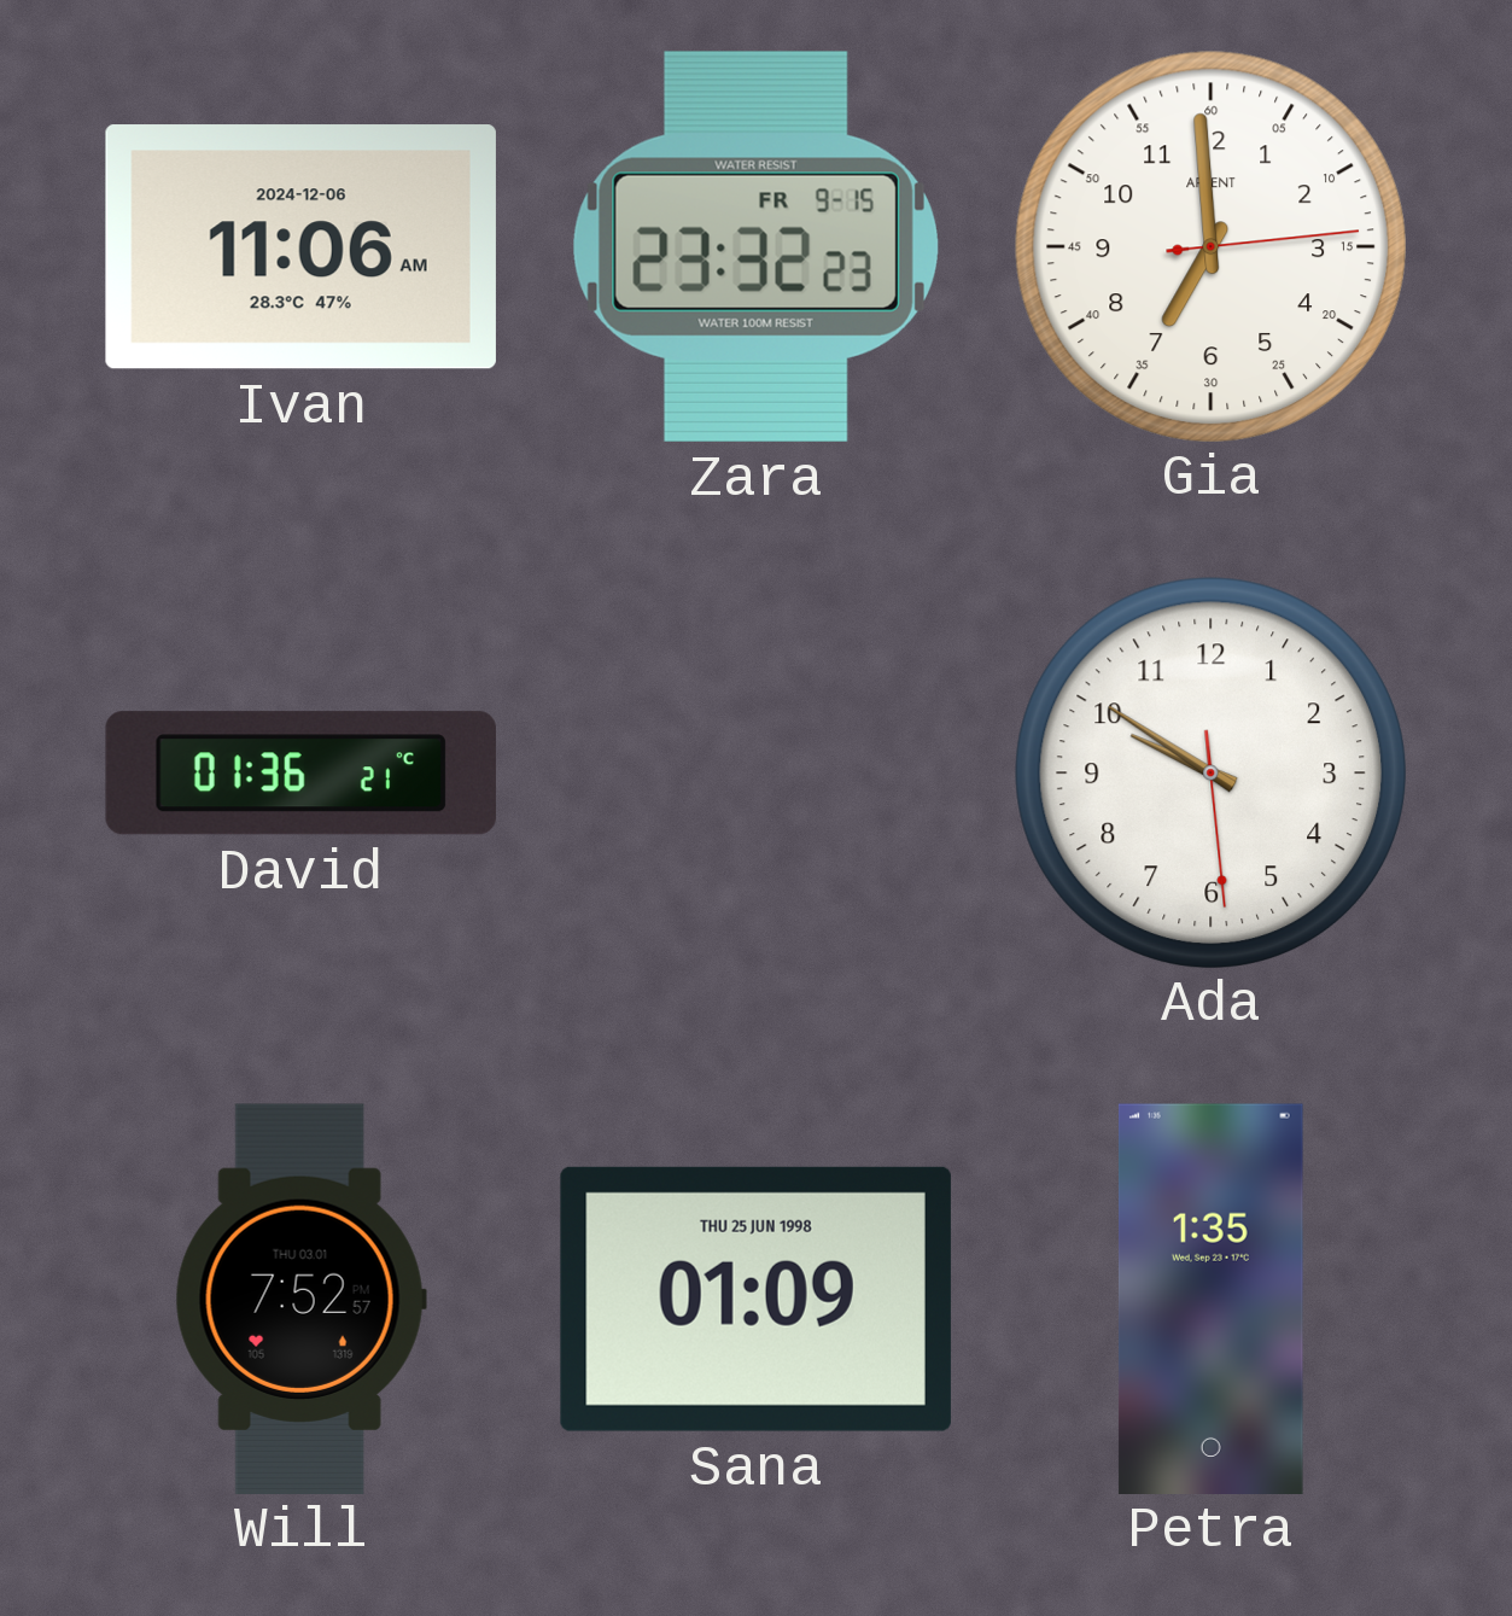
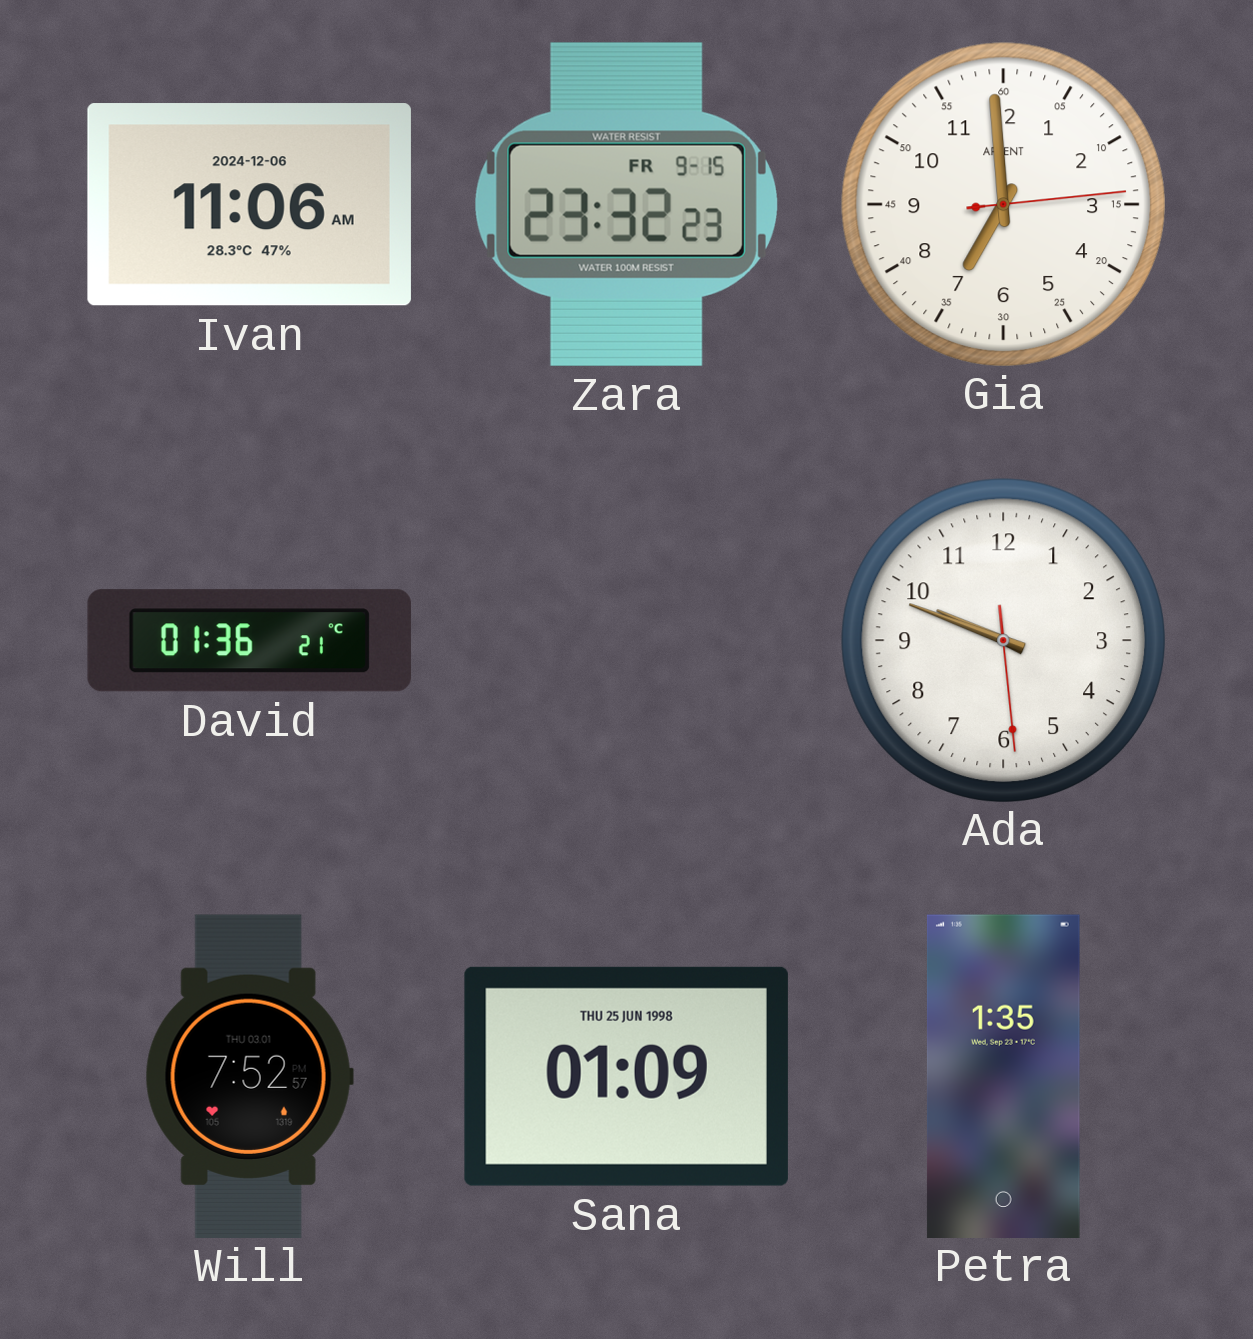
Ada: 9:50 -> 9:48 (1003, 640)
